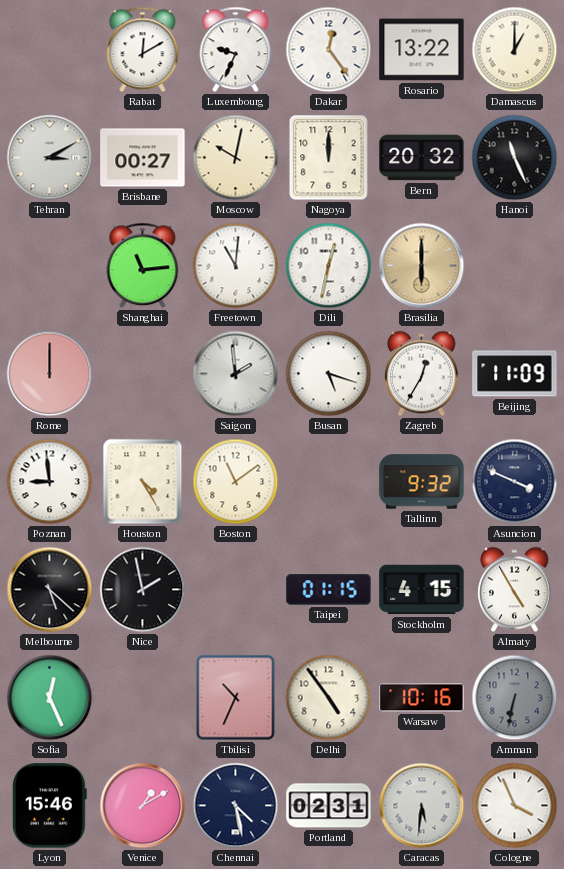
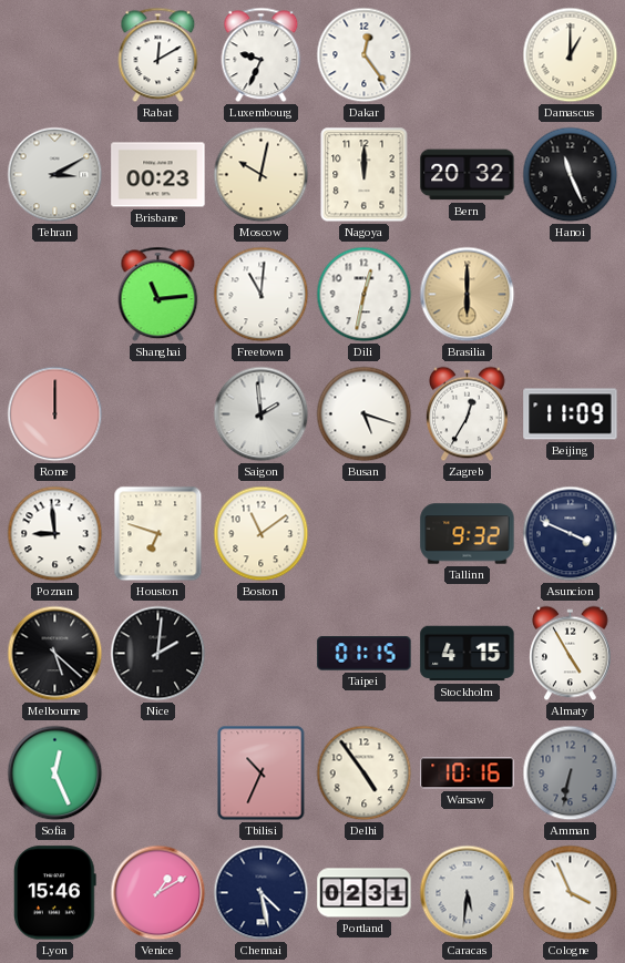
Rosario: 13:22 -> none (422, 50)
Brisbane: 00:27 -> 00:23 (158, 175)
Houston: 4:25 -> 6:48 (158, 534)
Nice: 1:58 -> 2:01 (158, 654)
